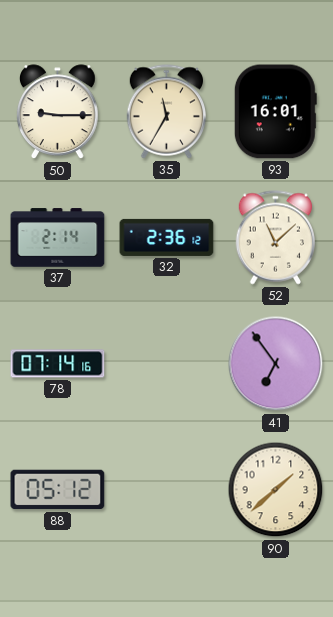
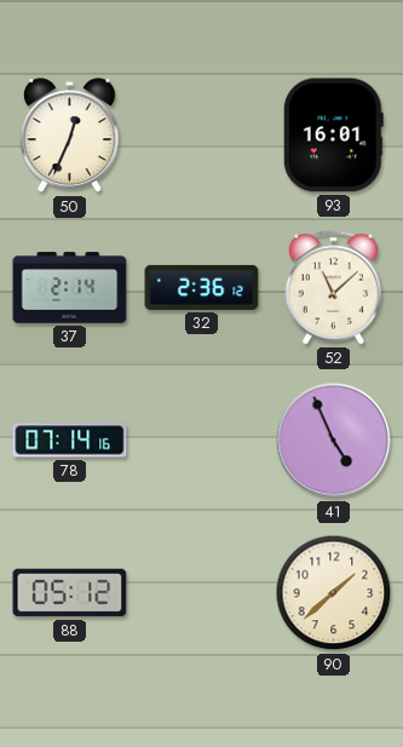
50: 9:15 -> 12:34 (69, 136)
35: 11:35 -> none (166, 112)
41: 6:54 -> 4:56 (334, 441)
